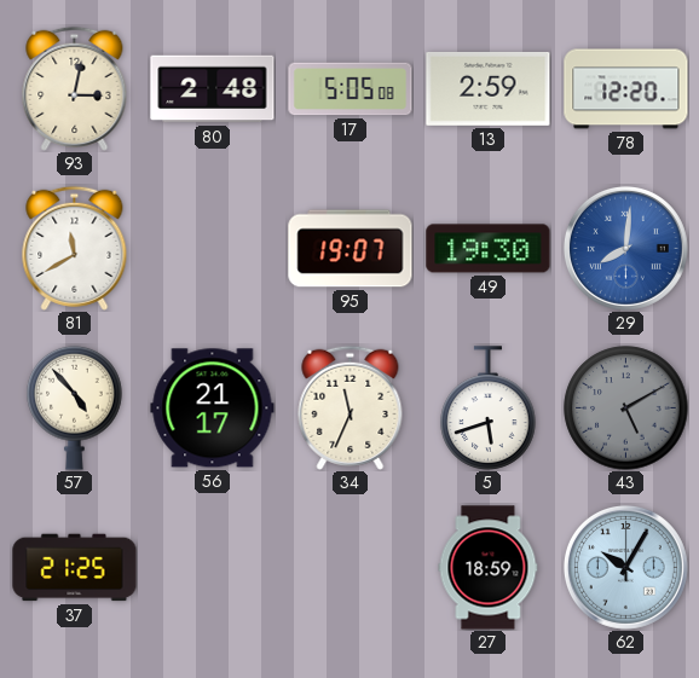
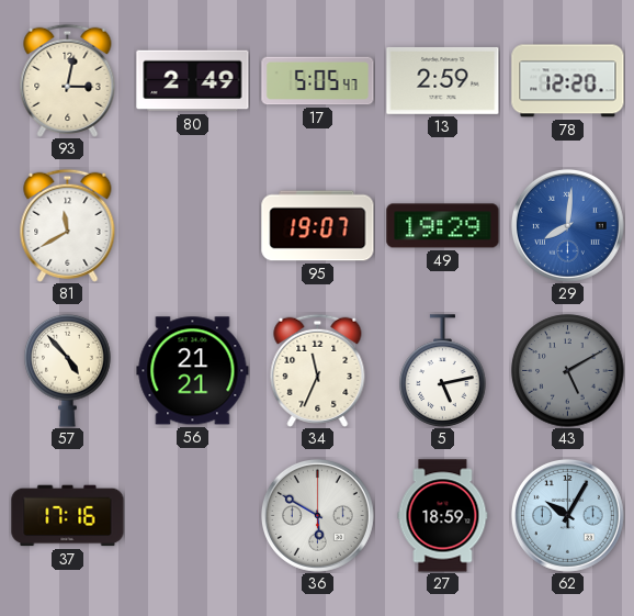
80: 2:48 -> 2:49 (193, 81)
17: 5:05:08 -> 5:05:47 (318, 81)
49: 19:30 -> 19:29 (443, 226)
56: 21:17 -> 21:21 (193, 371)
5: 5:42 -> 5:13 (443, 371)
37: 21:25 -> 17:16 (68, 516)
36: none -> 5:50 (317, 515)
